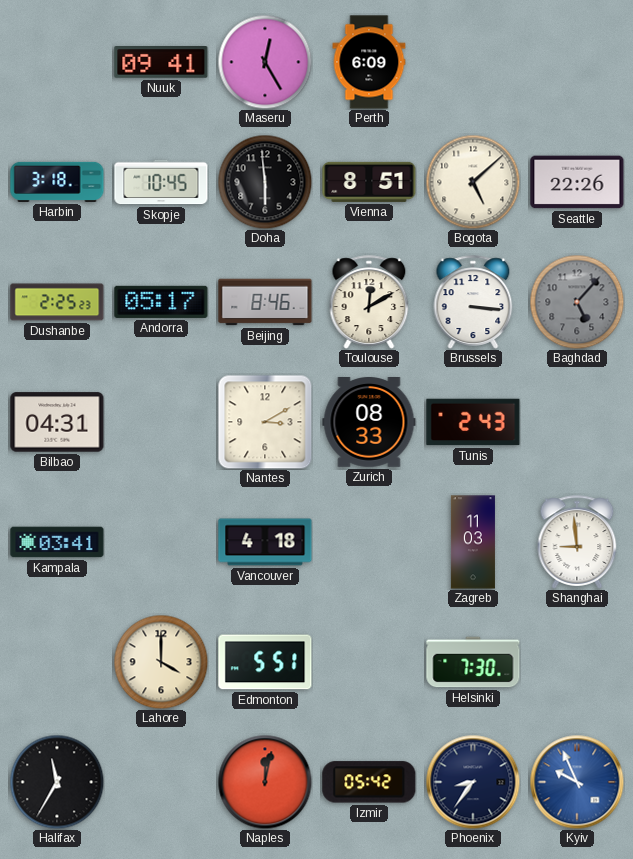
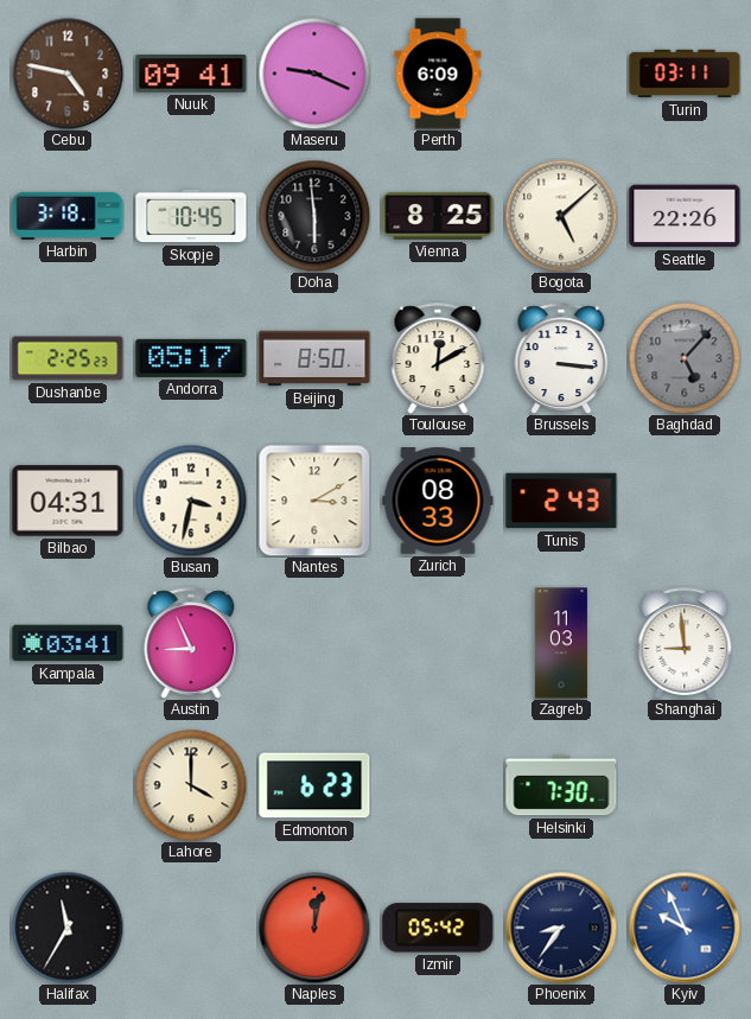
Cebu: none -> 4:47 (68, 74)
Maseru: 12:25 -> 9:19 (314, 74)
Turin: none -> 03:11 (685, 74)
Vienna: 8:51 -> 8:25 (438, 216)
Beijing: 8:46 -> 8:50 (314, 358)
Busan: none -> 3:32 (191, 501)
Austin: none -> 8:56 (191, 643)
Vancouver: 4:18 -> none (265, 542)
Edmonton: 5:51 -> 6:23 (314, 785)
